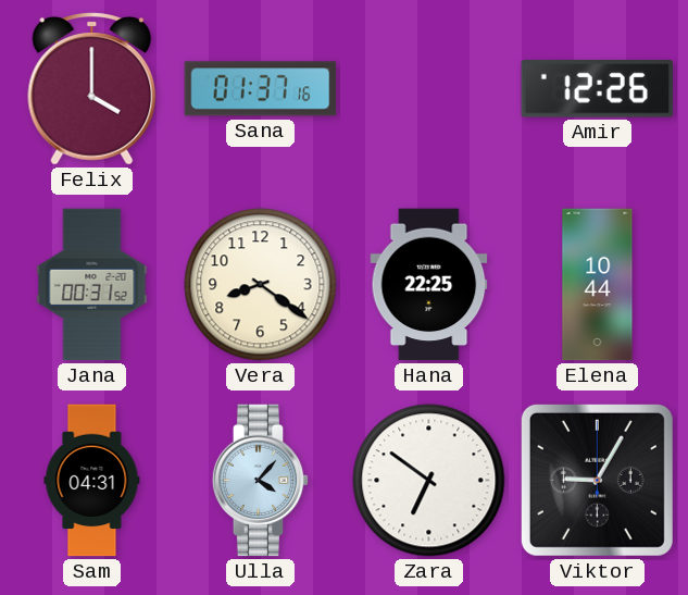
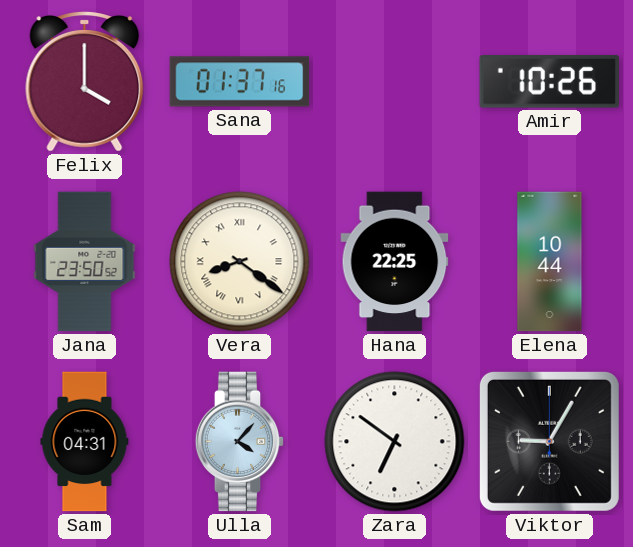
Amir: 12:26 -> 10:26 (549, 82)
Jana: 00:31 -> 23:50 (85, 262)
Vera numerals: Arabic -> Roman (240, 262)
